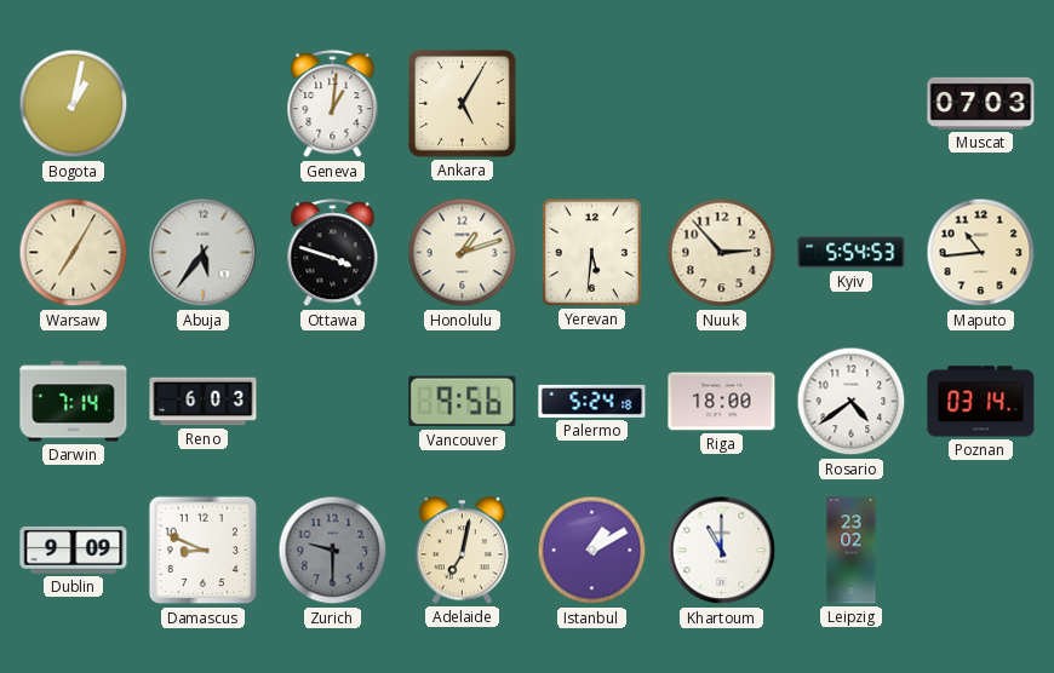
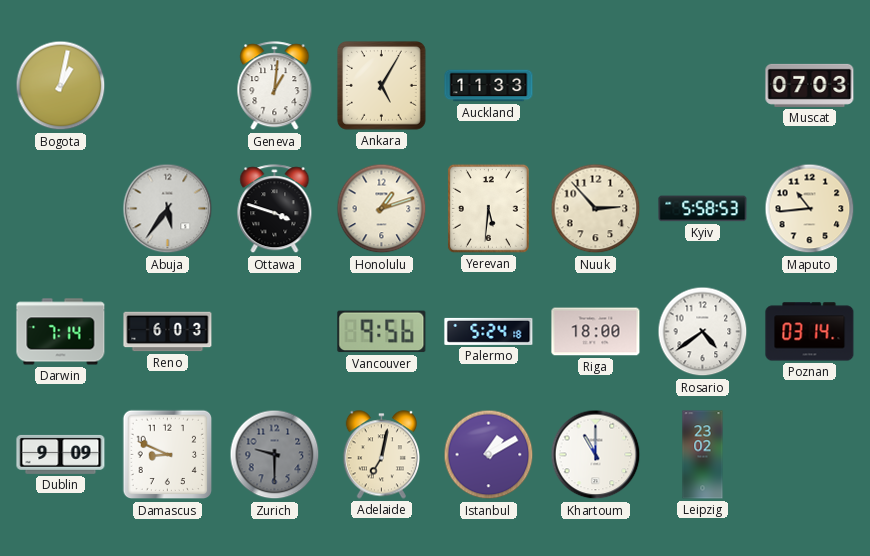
Auckland: none -> 11:33 (489, 86)
Warsaw: 7:05 -> none (74, 253)
Kyiv: 5:54 -> 5:58 (703, 209)
